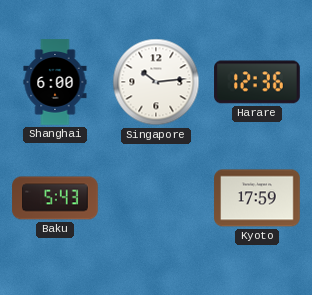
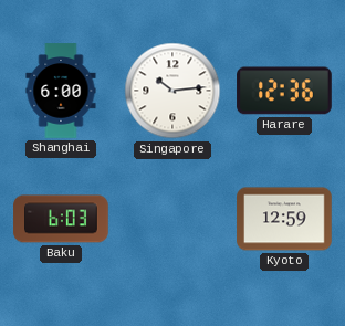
Baku: 5:43 -> 6:03 (61, 219)
Kyoto: 17:59 -> 12:59 (284, 219)
